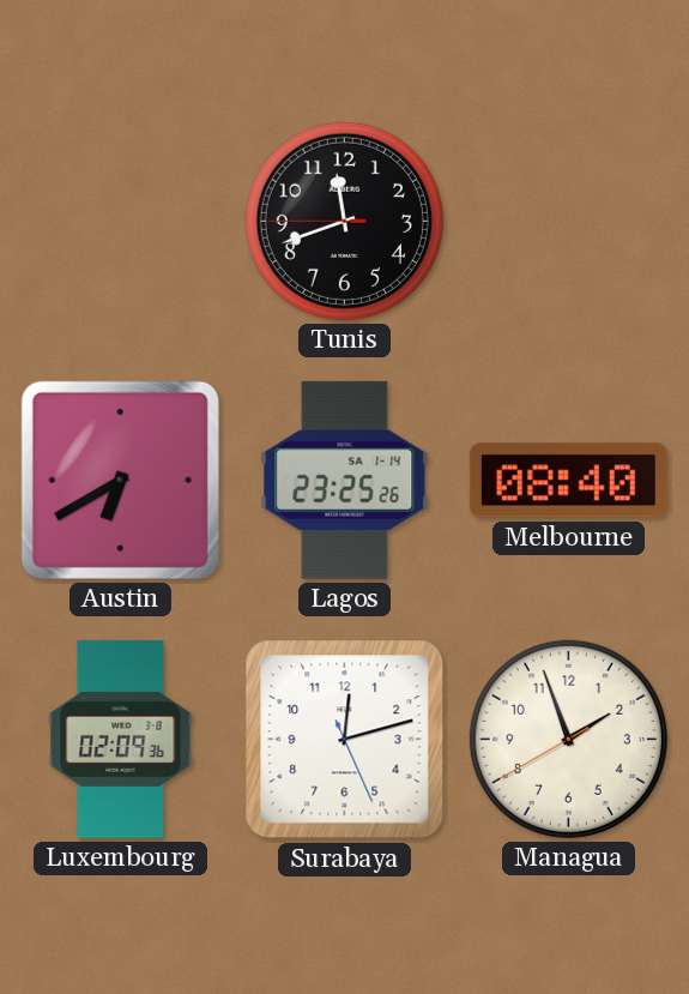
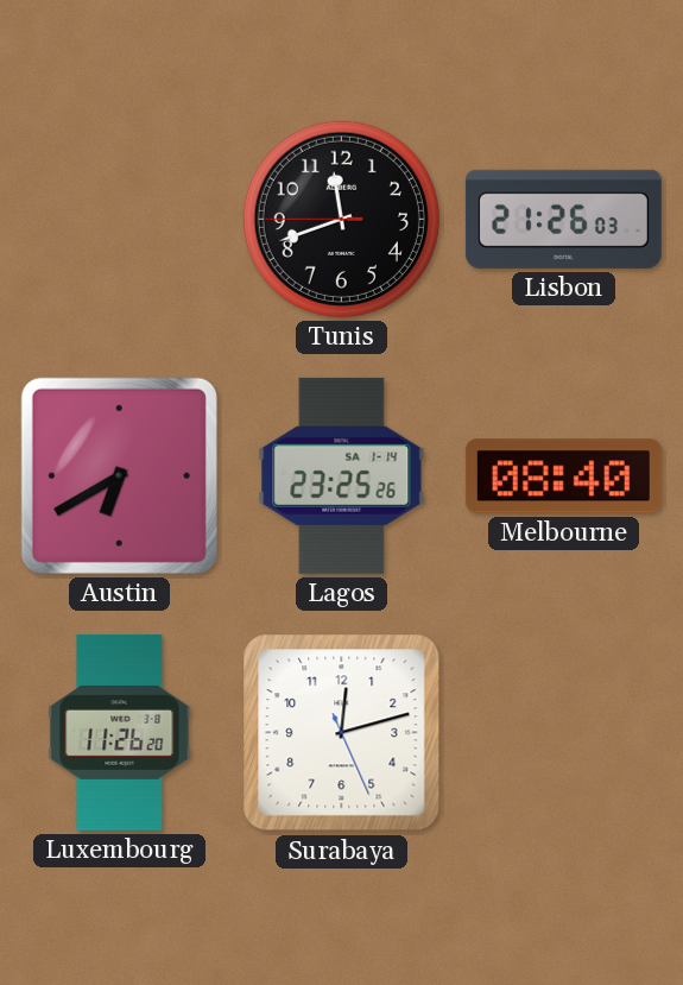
Lisbon: none -> 21:26 (563, 219)
Luxembourg: 02:09 -> 11:26 (120, 732)
Managua: 1:56 -> none (568, 739)
